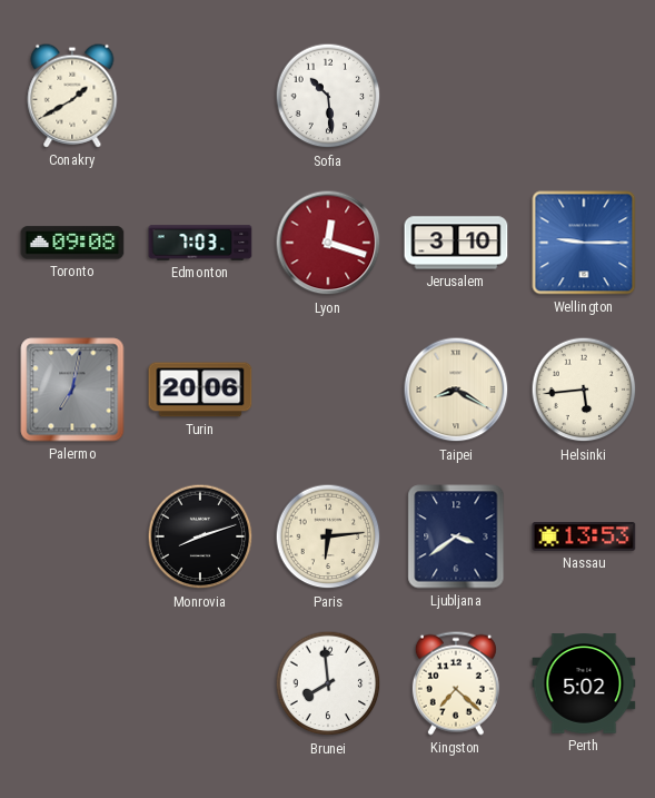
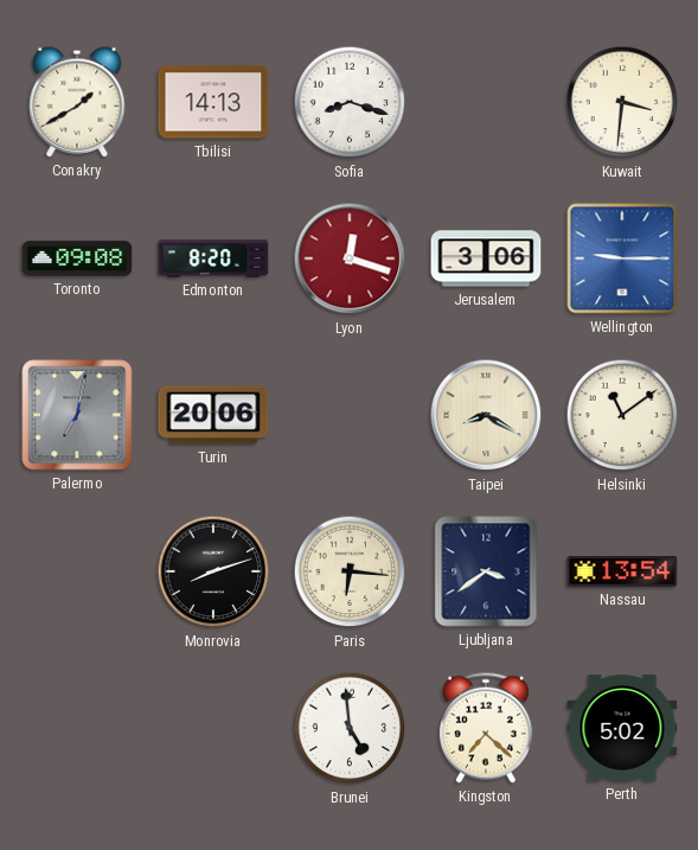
Tbilisi: none -> 14:13 (213, 102)
Sofia: 10:29 -> 8:18 (350, 102)
Kuwait: none -> 3:31 (622, 102)
Edmonton: 7:03 -> 8:20 (213, 258)
Jerusalem: 3:10 -> 3:06 (486, 258)
Helsinki: 5:44 -> 11:09 (622, 415)
Paris: 6:14 -> 6:16 (350, 571)
Nassau: 13:53 -> 13:54 (622, 573)
Brunei: 7:59 -> 4:59 (350, 728)
